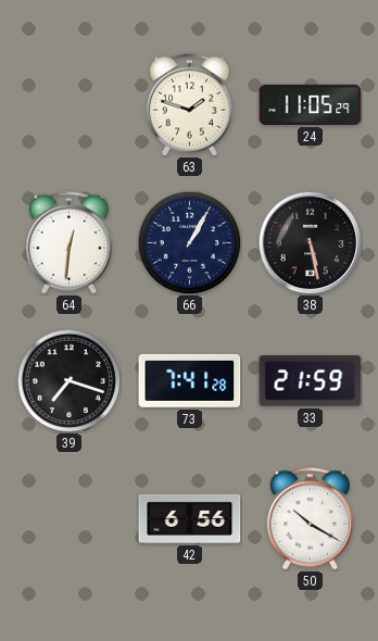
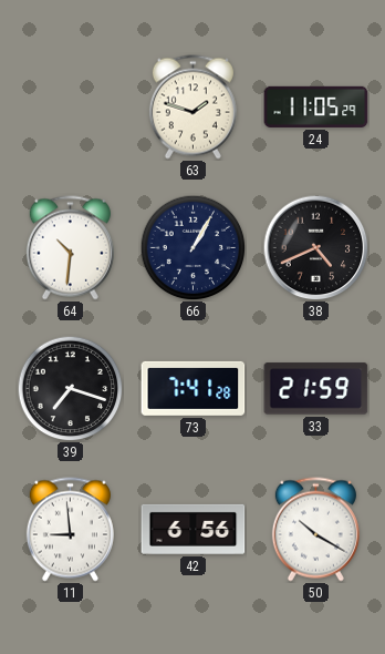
64: 12:31 -> 10:31 (70, 248)
38: 5:28 -> 4:41 (315, 247)
11: none -> 8:59 (70, 530)
